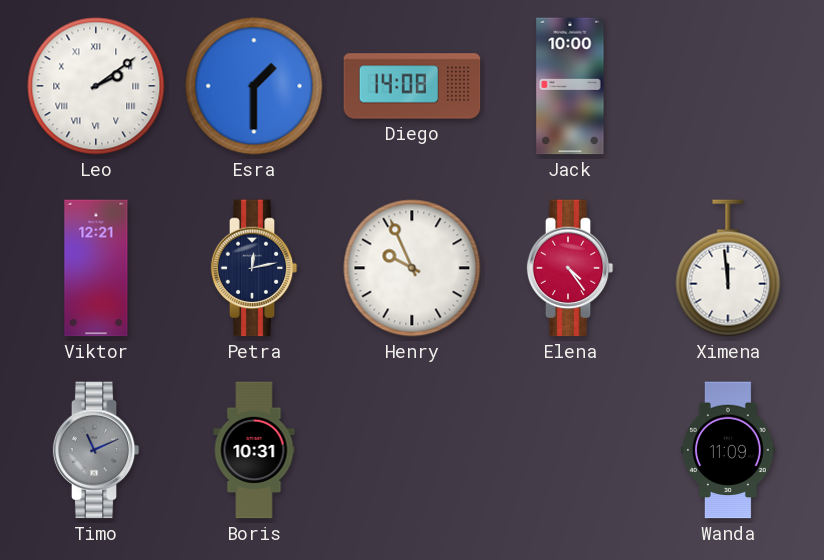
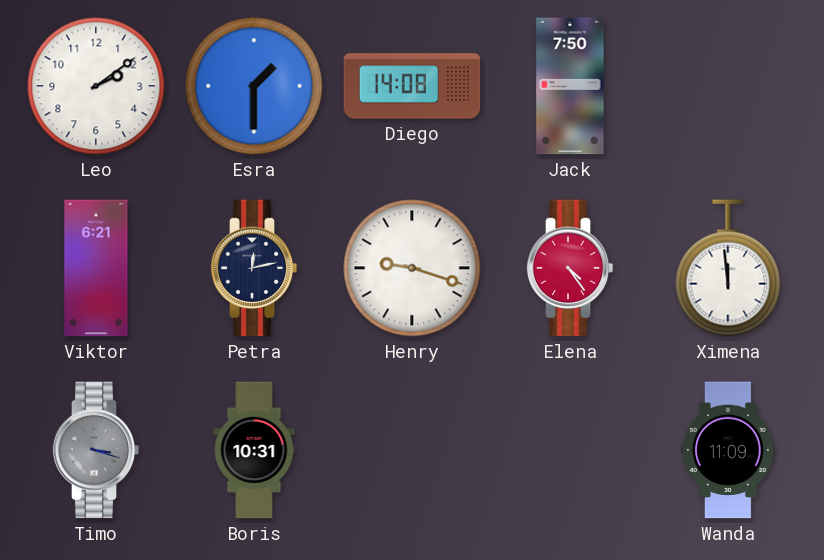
Leo numerals: Roman -> Arabic (96, 86)
Jack: 10:00 -> 7:50 (570, 86)
Viktor: 12:21 -> 6:21 (96, 268)
Henry: 9:56 -> 9:18 (412, 268)
Timo: 11:11 -> 3:18 (96, 450)
